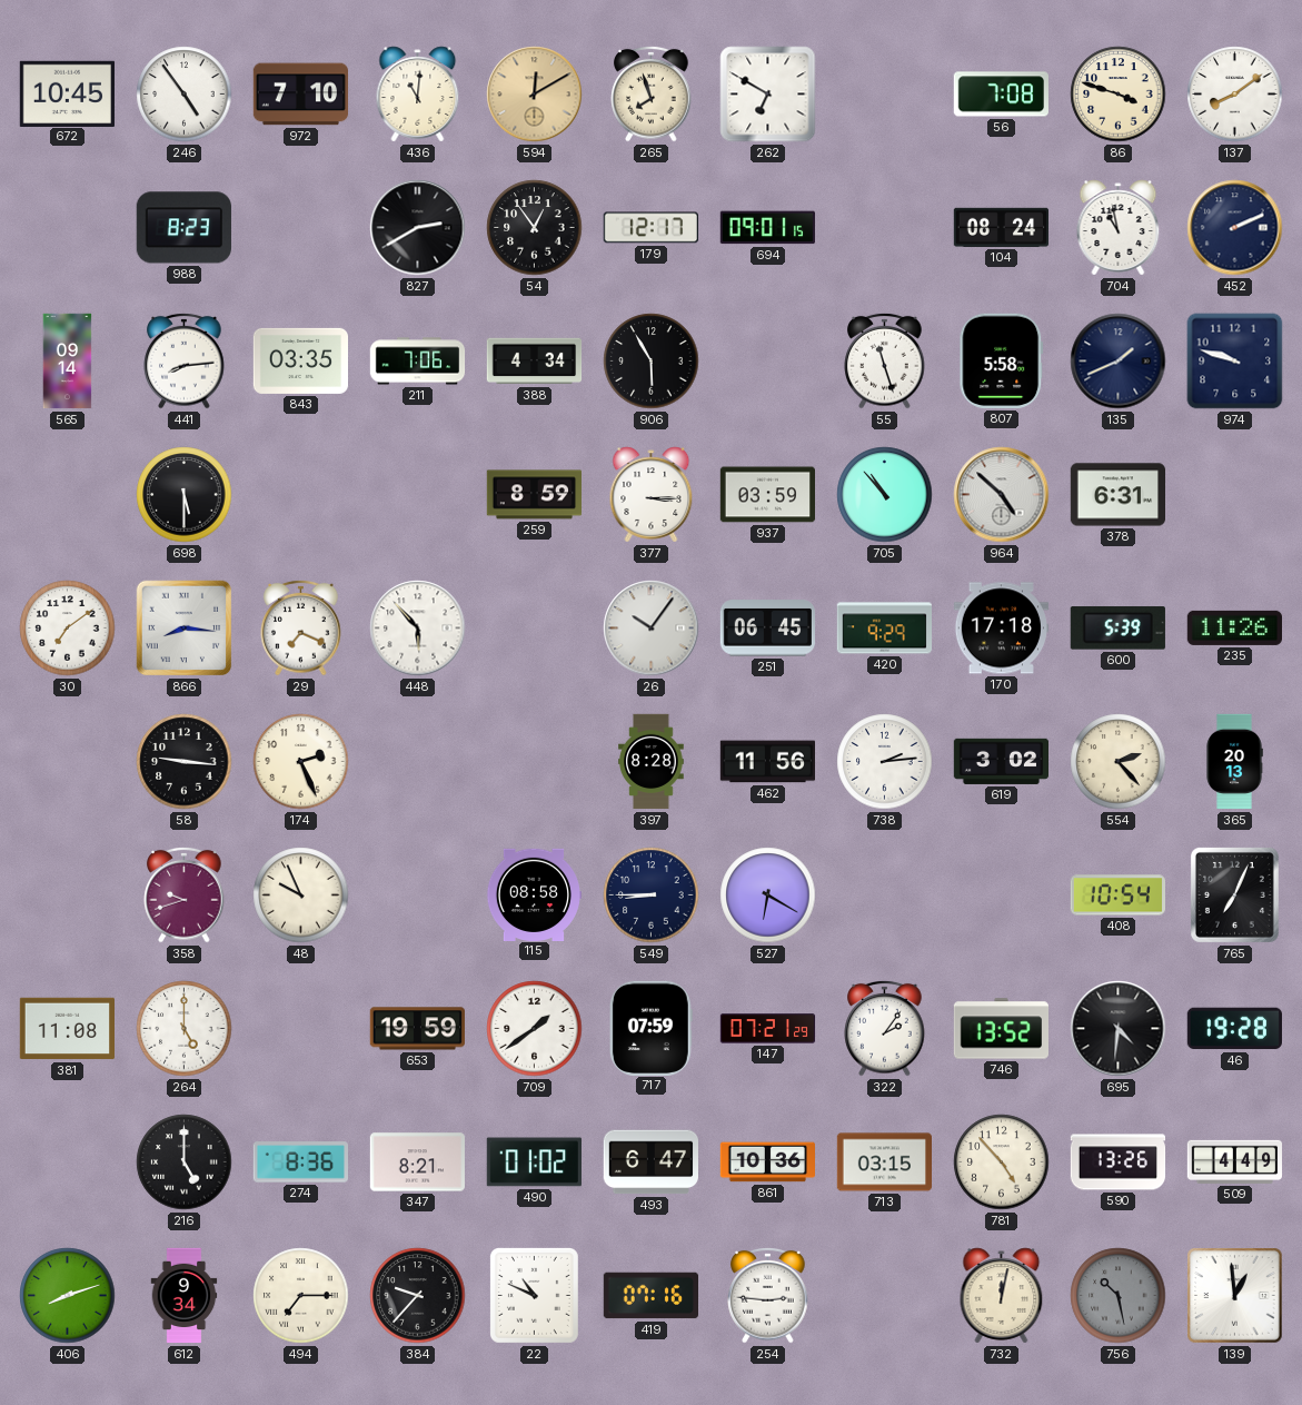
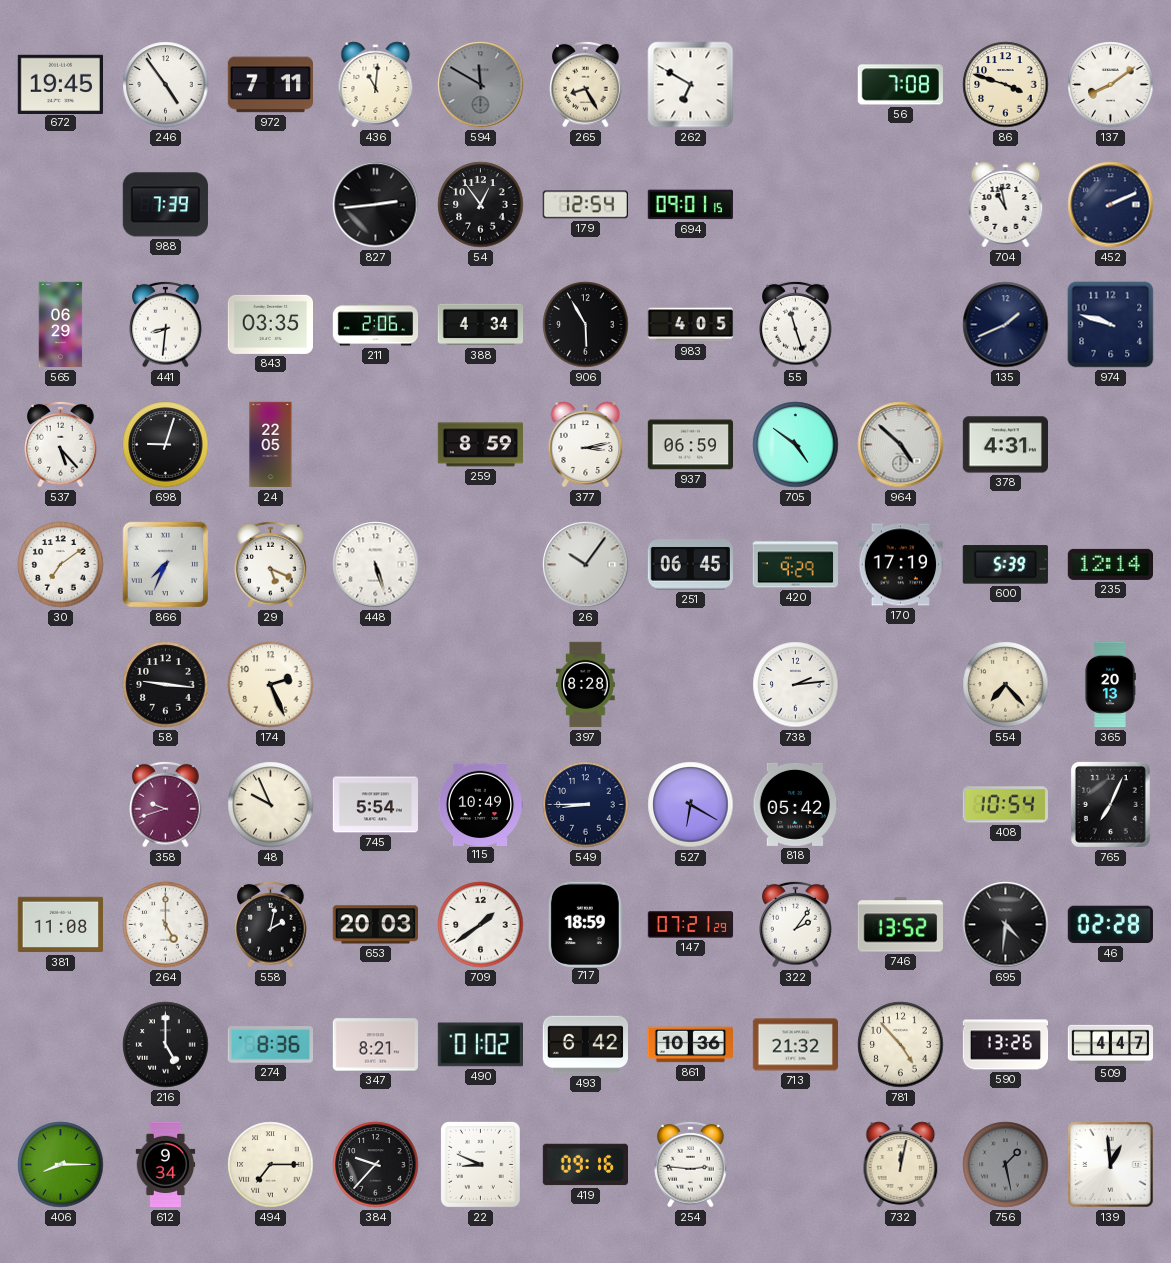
672: 10:45 -> 19:45 (60, 84)
972: 7:10 -> 7:11 (270, 85)
594: 12:10 -> 11:50 (481, 85)
594 dial: champagne -> grey (481, 85)
265: 7:57 -> 8:25 (586, 84)
988: 8:23 -> 7:39 (165, 205)
827: 2:40 -> 2:44 (376, 205)
179: 12:17 -> 12:54 (585, 205)
104: 08:24 -> none (1001, 227)
565: 09:14 -> 06:29 (61, 325)
441: 8:14 -> 8:31 (166, 324)
211: 7:06 -> 2:06 (376, 325)
983: none -> 4:05 (691, 325)
807: 5:58 -> none (1002, 360)
537: none -> 5:23 (61, 444)
698: 5:30 -> 9:03 (166, 445)
24: none -> 22:05 (271, 445)
377: 3:15 -> 3:13 (586, 445)
937: 03:59 -> 06:59 (690, 445)
705: 10:53 -> 4:51 (796, 445)
378: 6:31 -> 4:31 (1006, 445)
866: 8:16 -> 7:34 (166, 565)
29: 7:19 -> 5:19 (271, 564)
448: 5:53 -> 5:27 (376, 565)
170: 17:18 -> 17:19 (900, 565)
235: 11:26 -> 12:14 (1110, 564)
462: 11:56 -> none (767, 762)
619: 3:02 -> none (1001, 761)
554: 2:23 -> 7:23 (1006, 685)
745: none -> 5:54 (375, 805)
115: 08:58 -> 10:49 (479, 804)
818: none -> 05:42 (795, 804)
558: none -> 2:02 (271, 924)
653: 19:59 -> 20:03 (375, 925)
717: 07:59 -> 18:59 (585, 924)
46: 19:28 -> 02:28 (1110, 925)
493: 6:47 -> 6:42 (585, 1045)
713: 03:15 -> 21:32 (795, 1045)
509: 4:49 -> 4:47 (1110, 1044)
406: 8:12 -> 8:15 (61, 1165)
22: 10:49 -> 8:49 (480, 1164)
419: 07:16 -> 09:16 (585, 1165)
756: 10:28 -> 1:28 (1006, 1165)
